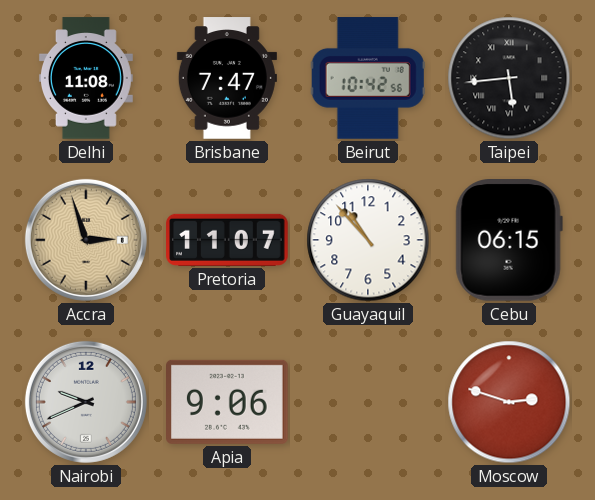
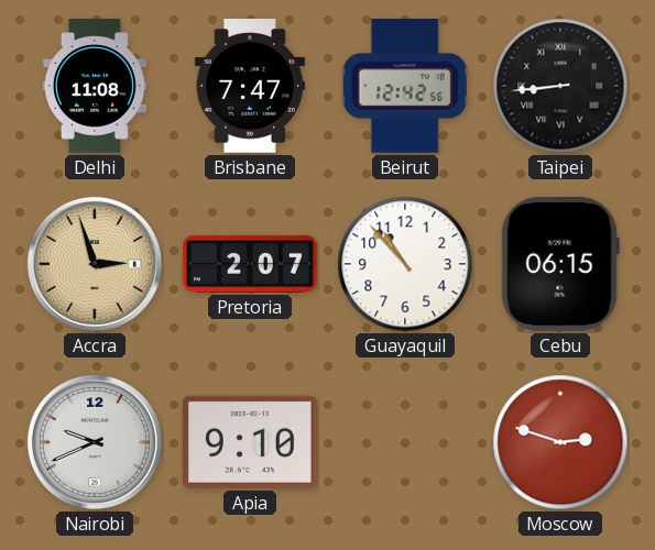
Beirut: 10:42 -> 12:42 (405, 86)
Taipei: 5:44 -> 8:44 (560, 86)
Pretoria: 11:07 -> 2:07 (250, 264)
Apia: 9:06 -> 9:10 (251, 442)
